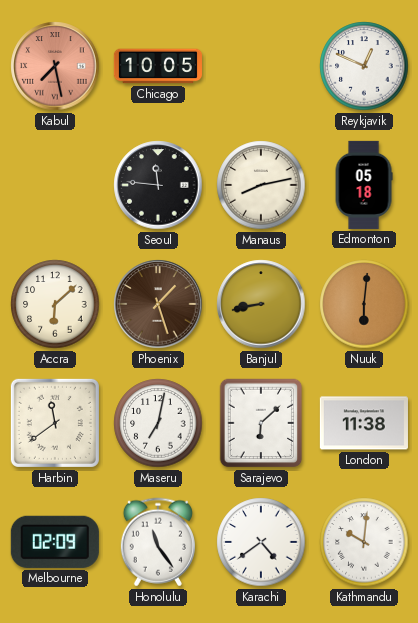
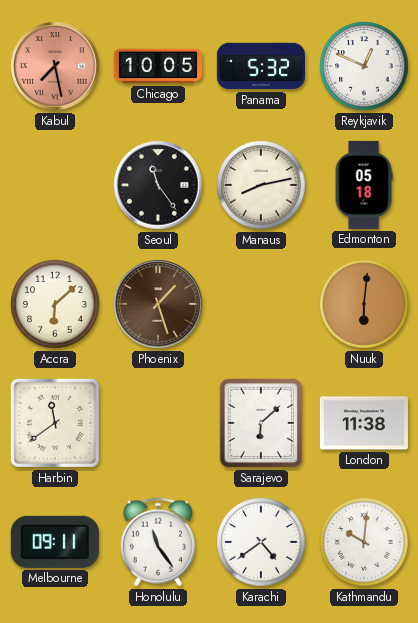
Panama: none -> 5:32 (261, 66)
Seoul: 11:46 -> 11:24 (158, 185)
Banjul: 8:43 -> none (261, 304)
Maseru: 7:02 -> none (158, 423)
Melbourne: 02:09 -> 09:11 (55, 542)
